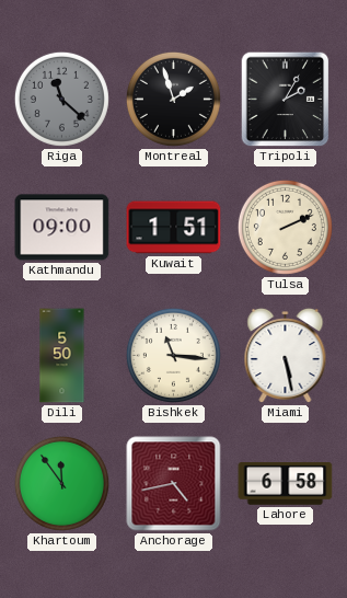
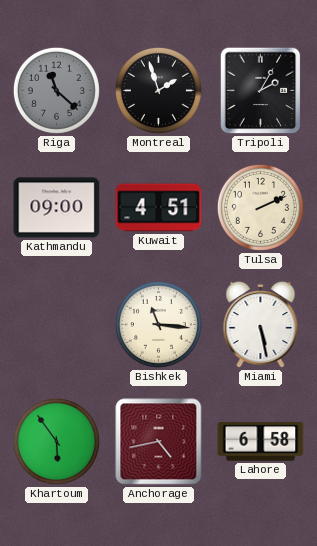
Kuwait: 1:51 -> 4:51 (159, 208)
Dili: 5:50 -> none (62, 356)
Khartoum: 11:54 -> 5:54 (56, 441)
